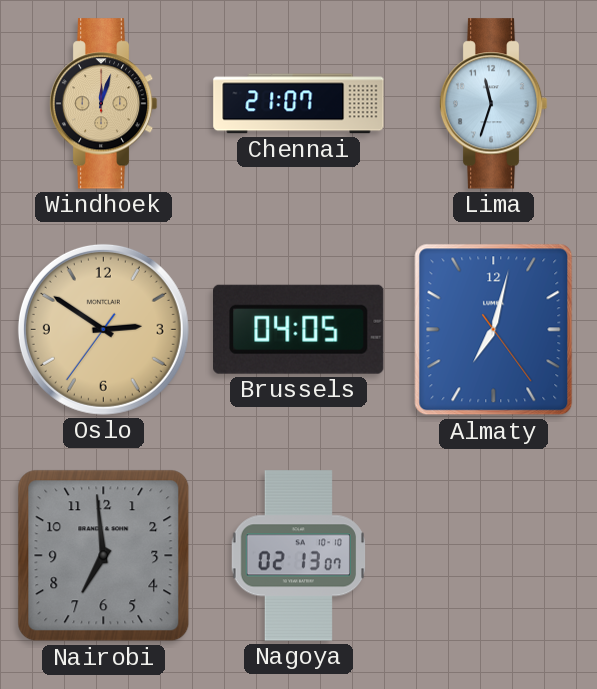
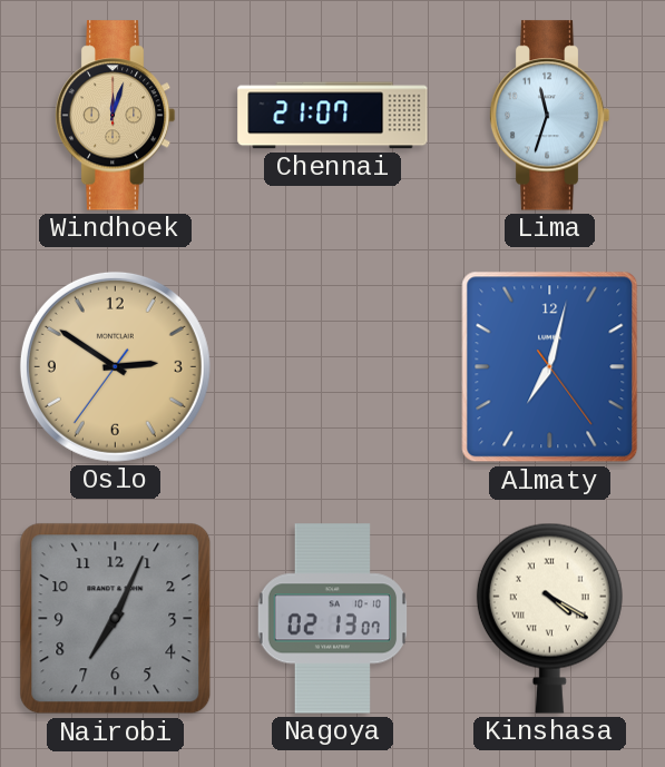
Brussels: 04:05 -> none (299, 329)
Nairobi: 6:59 -> 7:04 (116, 619)
Kinshasa: none -> 4:20 (549, 618)
